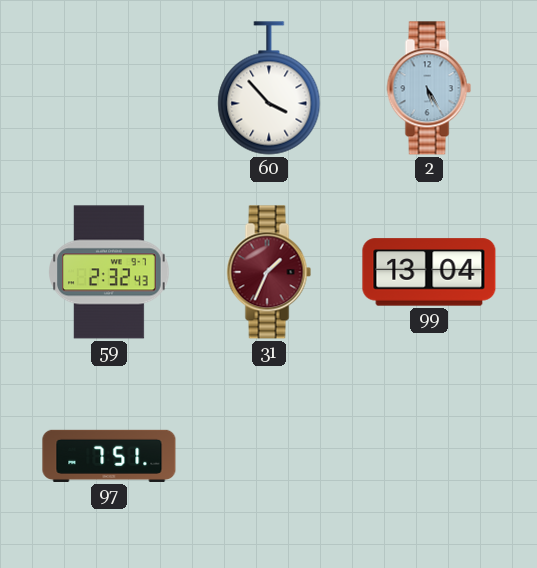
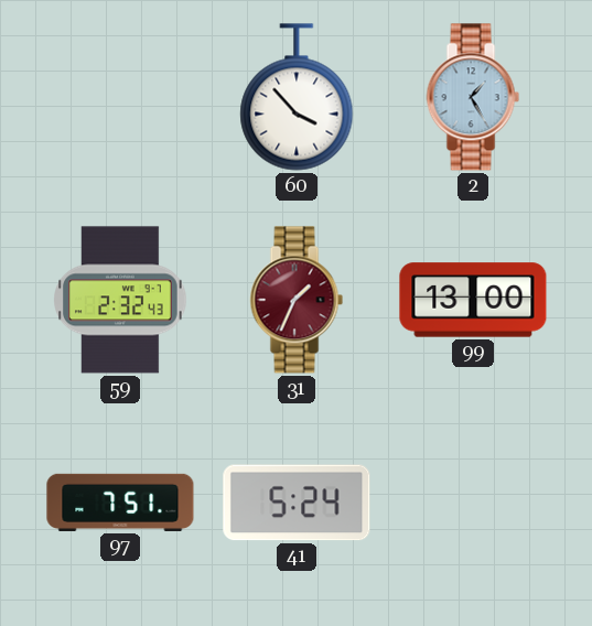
2: 5:25 -> 1:25 (473, 97)
99: 13:04 -> 13:00 (473, 300)
41: none -> 5:24 (297, 503)
